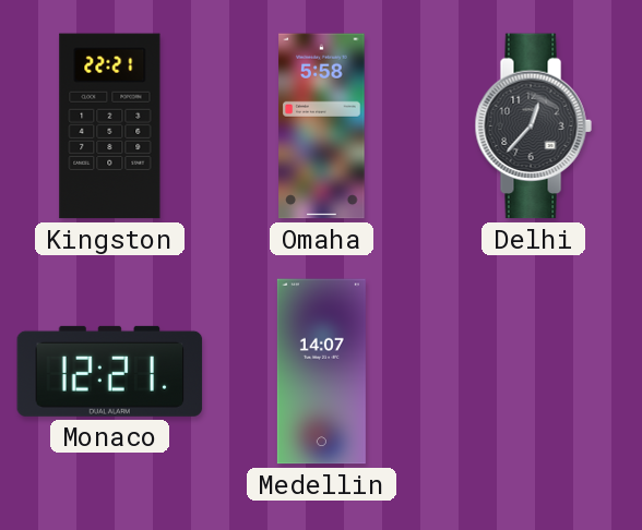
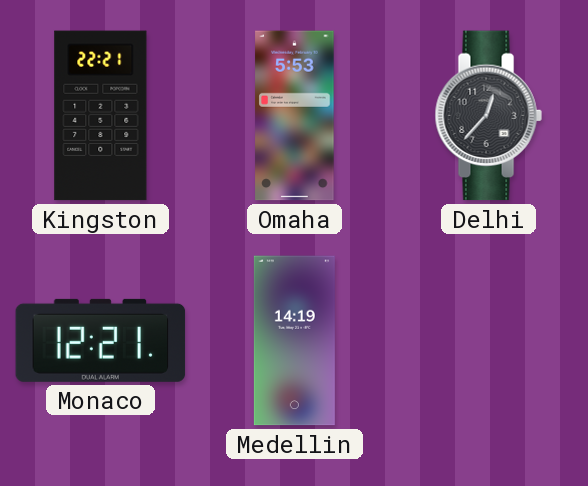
Omaha: 5:58 -> 5:53 (295, 116)
Medellin: 14:07 -> 14:19 (294, 341)
